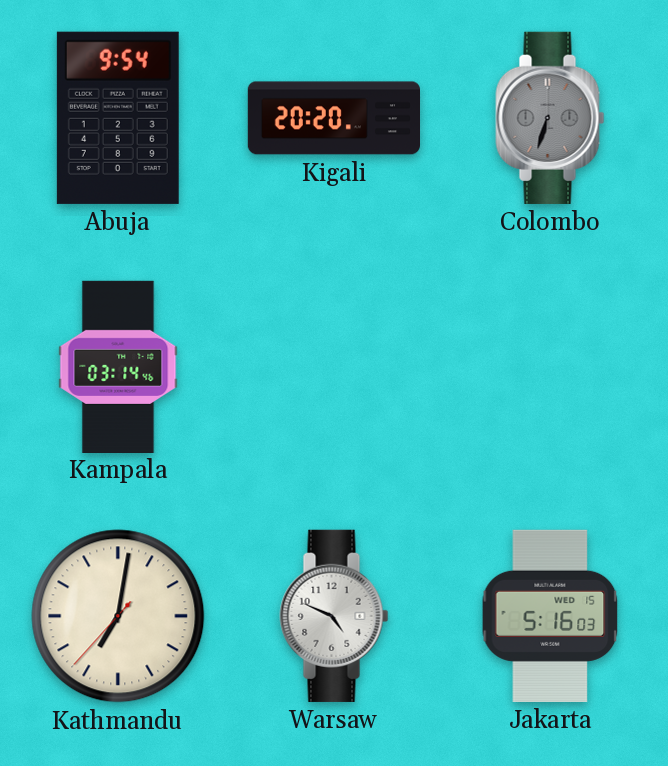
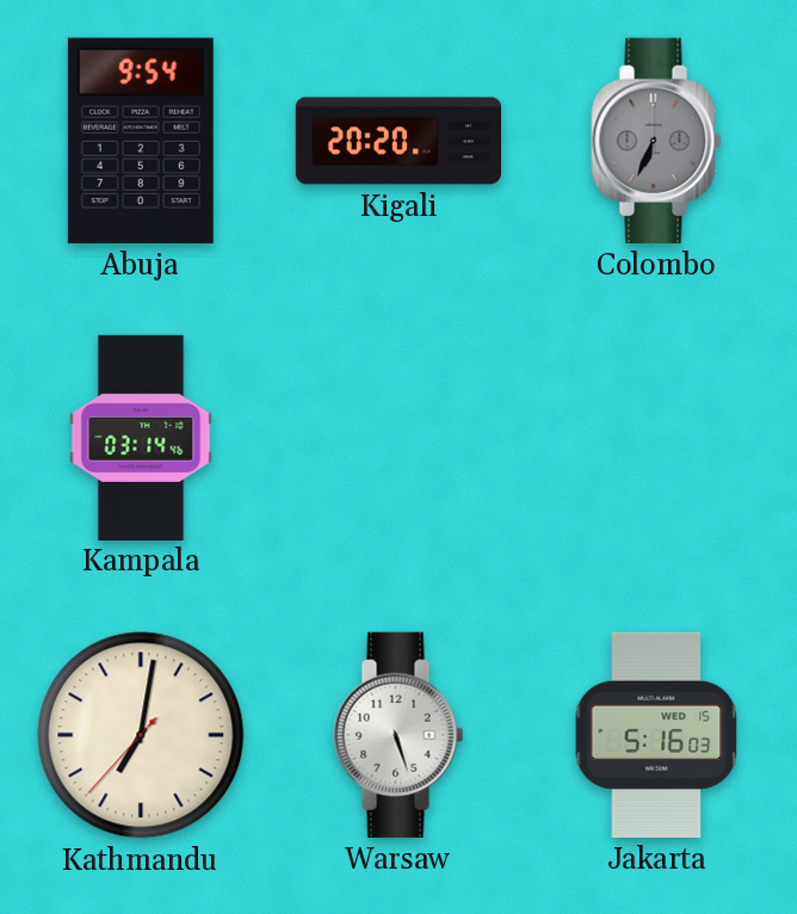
Colombo: 6:33 -> 6:34 (656, 141)
Warsaw: 4:49 -> 5:27 (398, 735)
